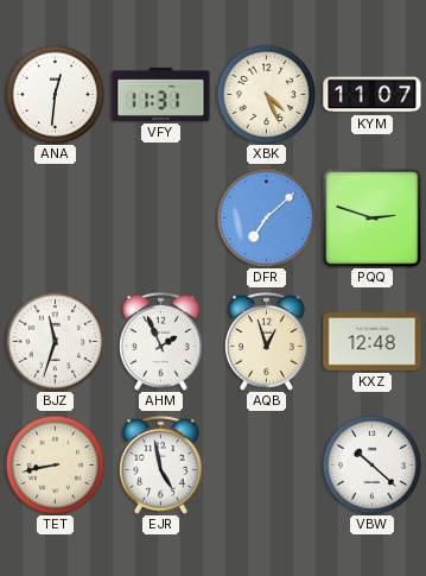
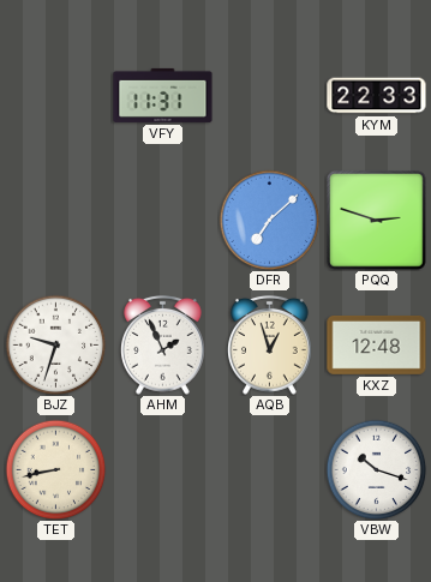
ANA: 12:31 -> none (55, 94)
XBK: 4:26 -> none (266, 94)
KYM: 11:07 -> 22:33 (377, 96)
BJZ: 11:33 -> 9:33 (55, 344)
EJR: 4:58 -> none (161, 464)
VBW: 10:22 -> 10:18 (376, 469)
